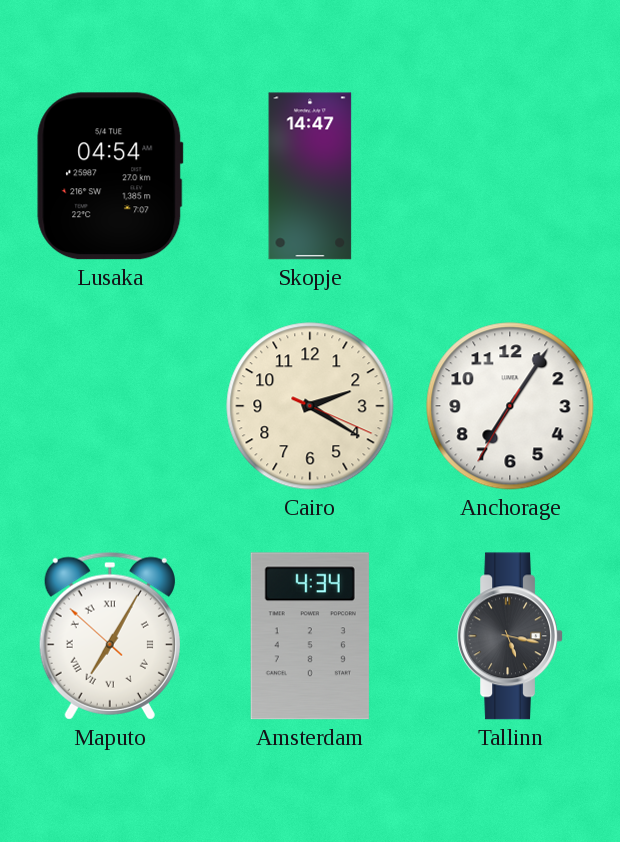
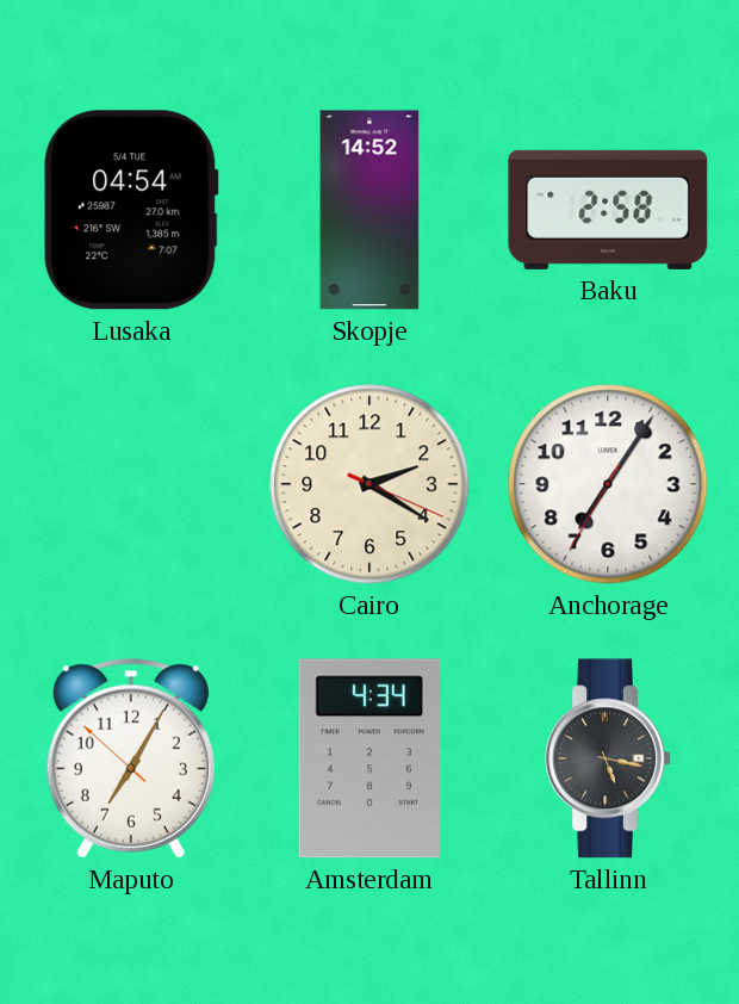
Skopje: 14:47 -> 14:52 (369, 210)
Baku: none -> 2:58 (608, 210)
Maputo numerals: Roman -> Arabic (131, 758)
